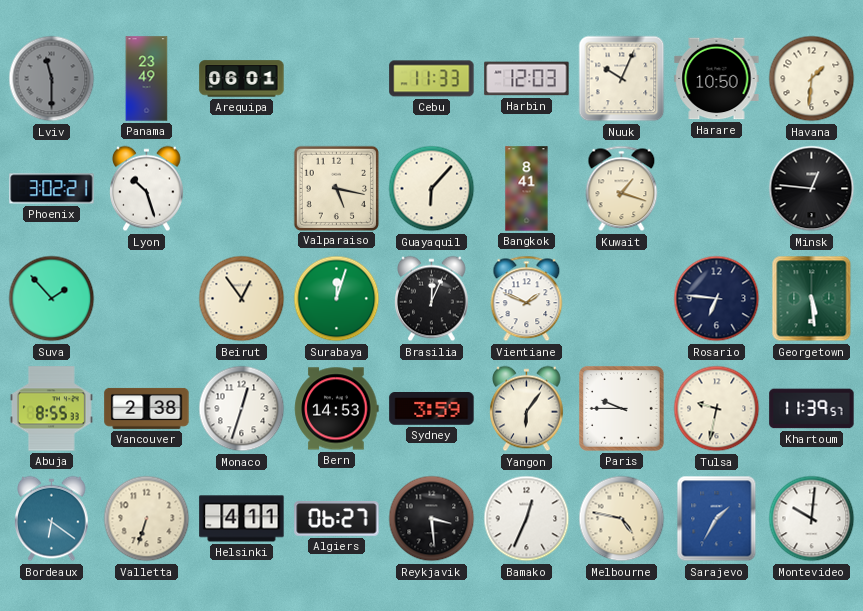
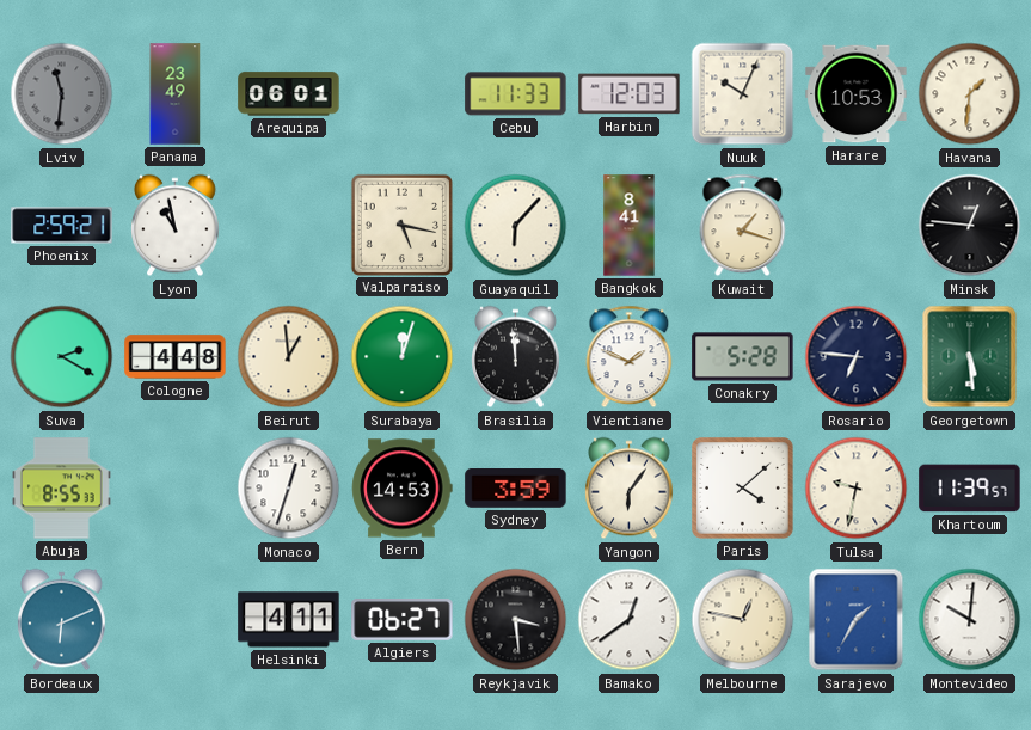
Lviv: 11:30 -> 11:31 (62, 94)
Harare: 10:50 -> 10:53 (857, 94)
Phoenix: 3:02 -> 2:59 (62, 226)
Lyon: 10:27 -> 10:58 (176, 226)
Suva: 1:53 -> 2:20 (62, 357)
Cologne: none -> 4:48 (176, 357)
Beirut: 12:54 -> 12:59 (289, 357)
Brasilia: 12:04 -> 11:59 (516, 357)
Conakry: none -> 5:28 (743, 357)
Vancouver: 2:38 -> none (147, 408)
Paris: 9:45 -> 4:08 (743, 489)
Bordeaux: 6:21 -> 6:11 (62, 620)
Valletta: 6:33 -> none (147, 519)
Bamako: 12:34 -> 12:39 (630, 620)
Melbourne: 4:47 -> 12:47 (743, 620)
